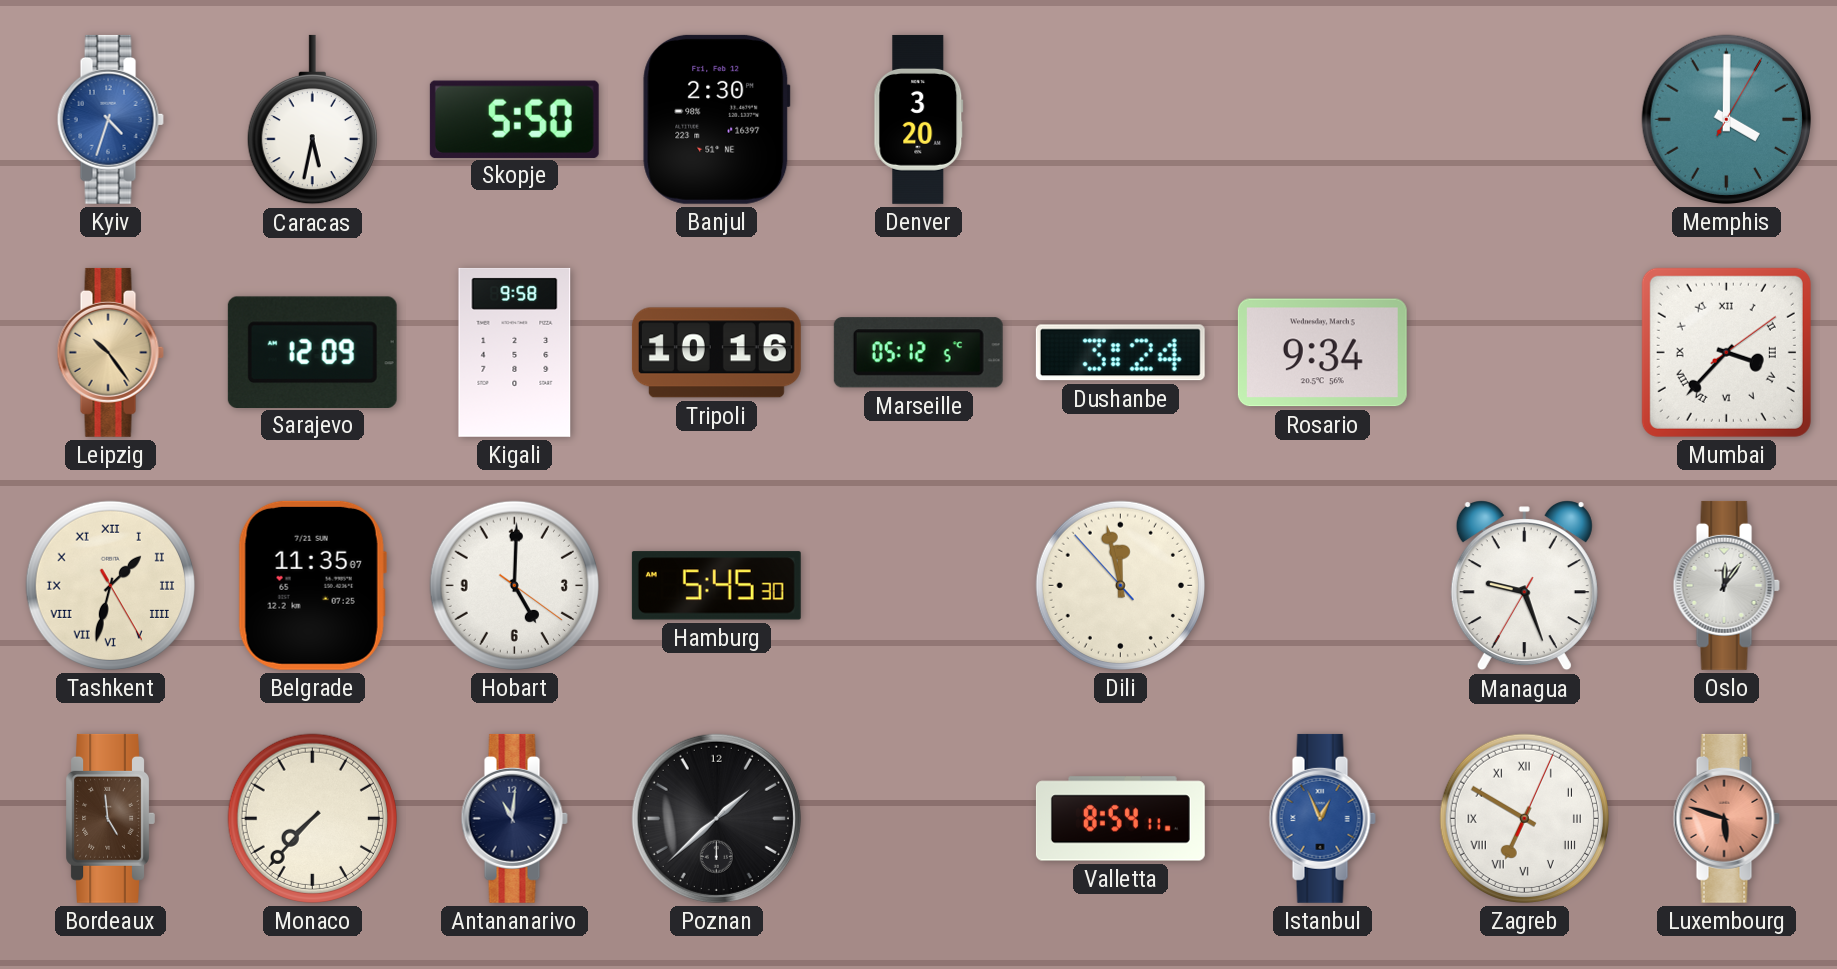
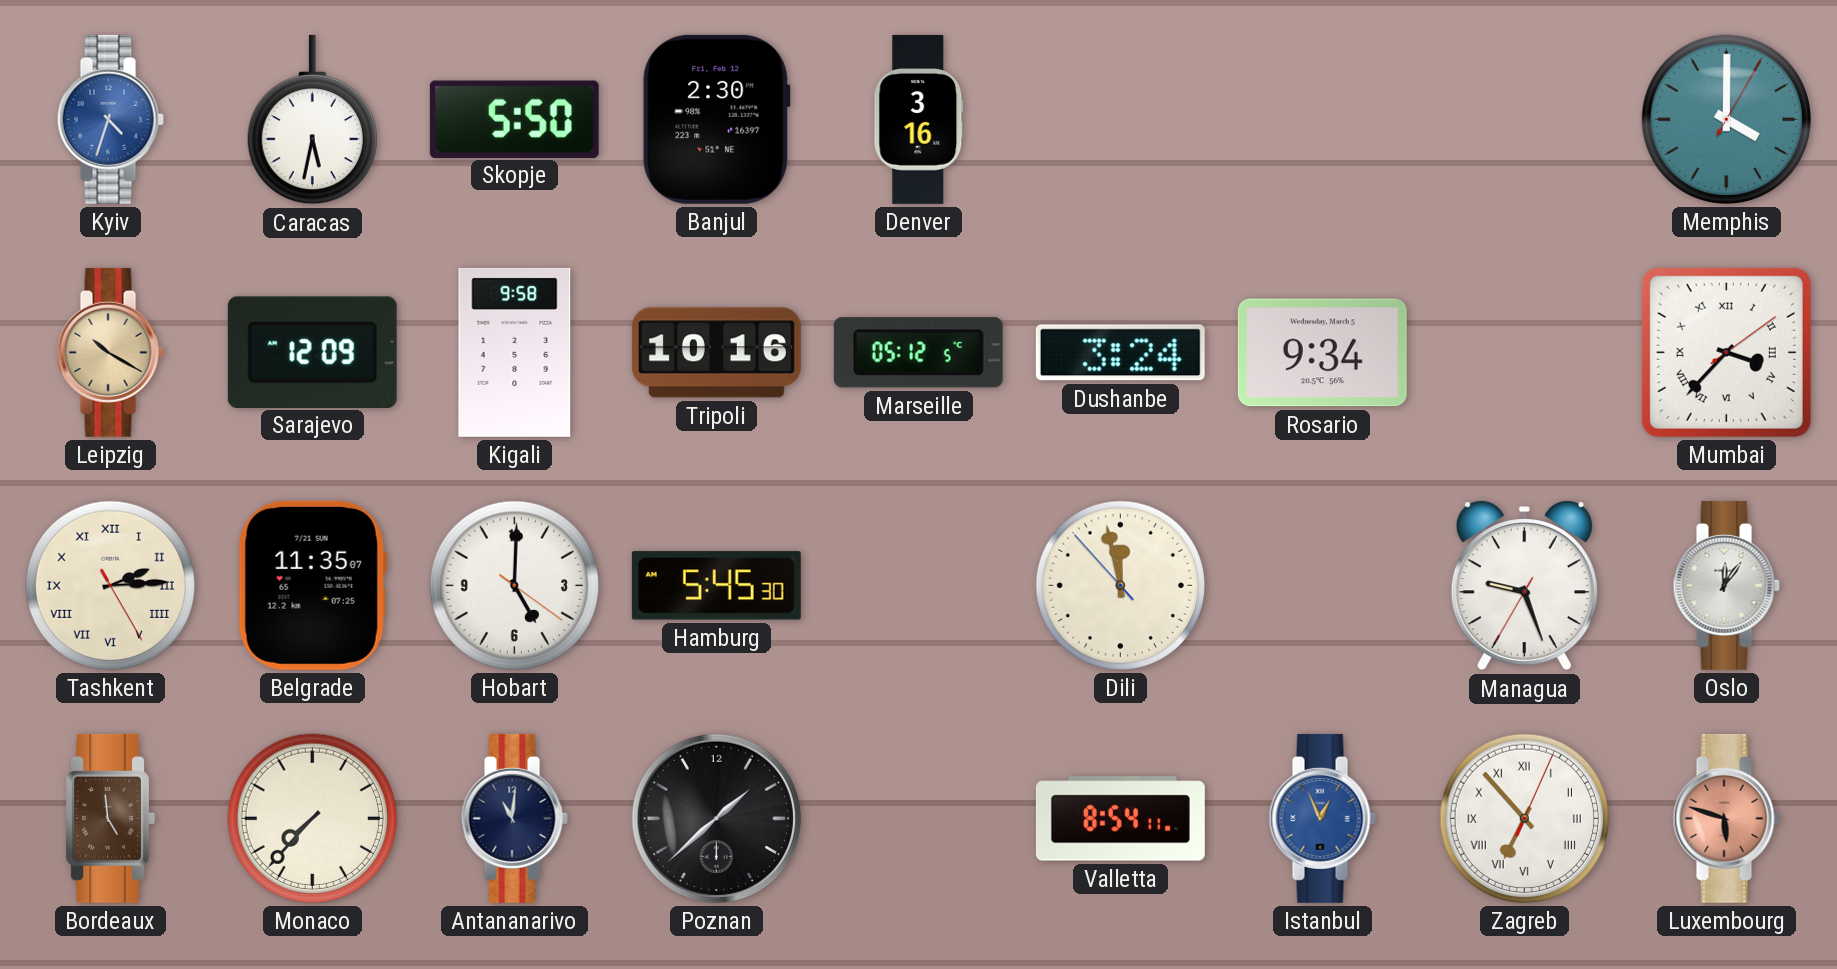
Denver: 3:20 -> 3:16 (919, 119)
Leipzig: 10:24 -> 10:20 (110, 352)
Tashkent: 1:32 -> 2:14 (110, 585)
Zagreb: 6:50 -> 6:53 (1524, 818)
